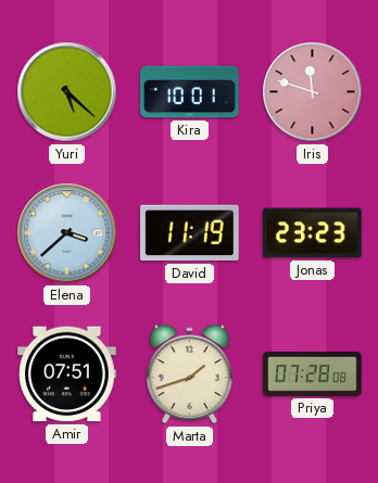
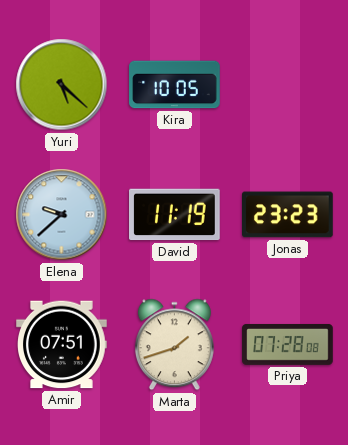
Kira: 10:01 -> 10:05 (175, 85)
Iris: 11:48 -> none (313, 92)
Elena: 3:38 -> 9:38 (62, 215)
